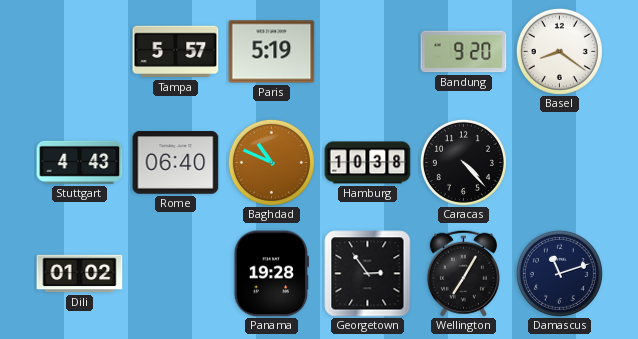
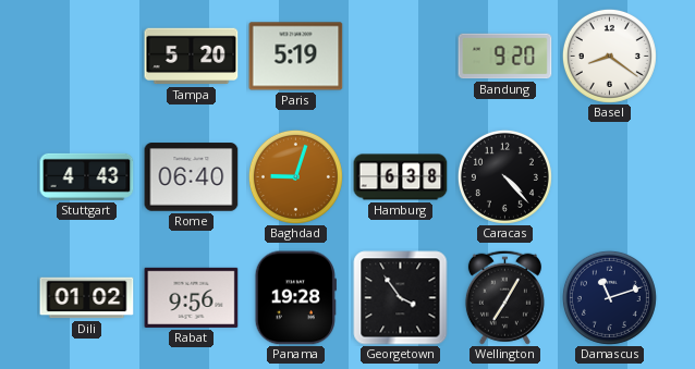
Tampa: 5:57 -> 5:20 (192, 57)
Baghdad: 10:49 -> 9:03 (295, 176)
Hamburg: 10:38 -> 6:38 (401, 177)
Rabat: none -> 9:56 (192, 297)
Georgetown: 2:54 -> 3:54 (401, 298)
